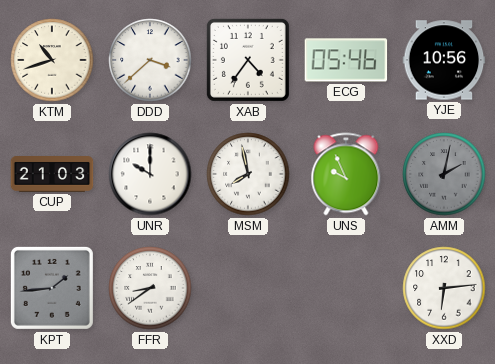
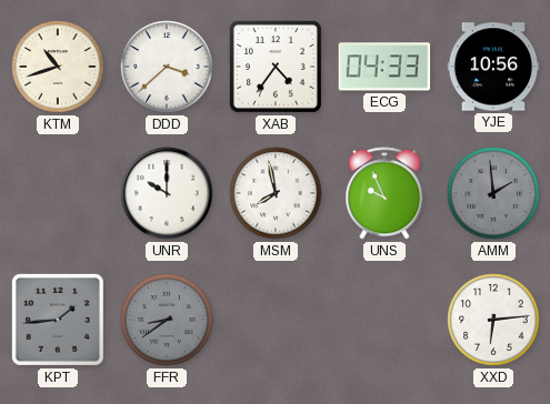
ECG: 05:46 -> 04:33 (384, 67)
CUP: 21:03 -> none (52, 175)
AMM: 2:02 -> 1:59 (493, 193)
FFR dial: white -> grey (167, 320)
